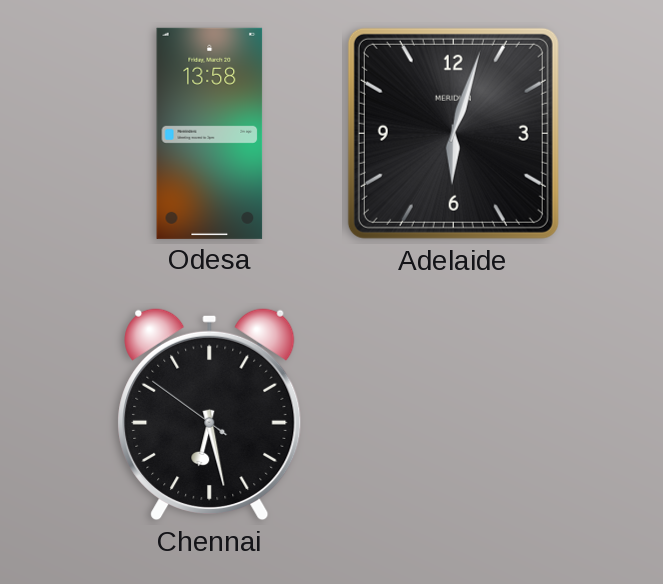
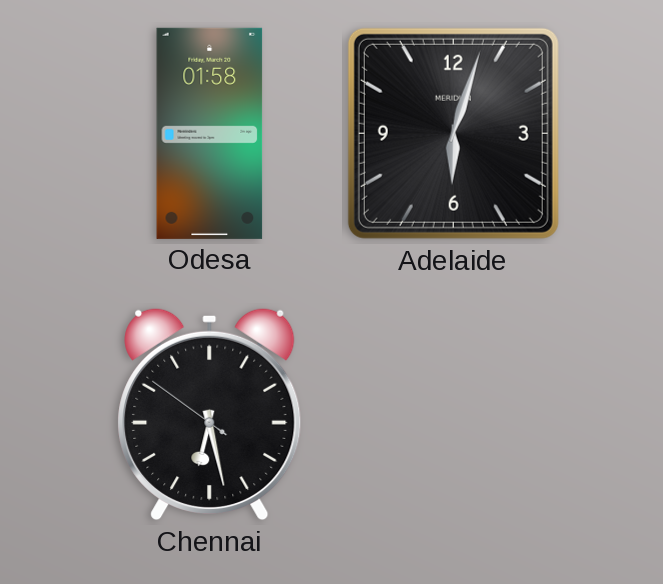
Odesa: 13:58 -> 01:58 (210, 133)
